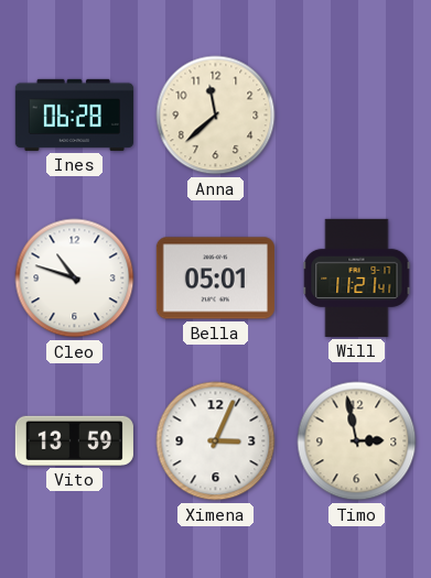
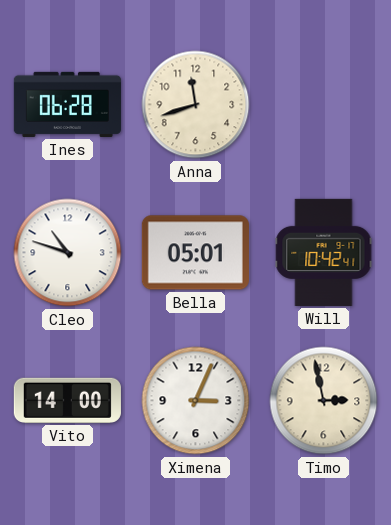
Anna: 11:38 -> 11:42 (196, 105)
Will: 11:21 -> 10:42 (324, 252)
Vito: 13:59 -> 14:00 (67, 400)
